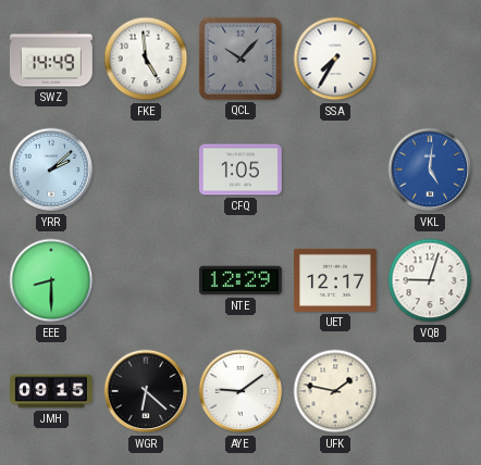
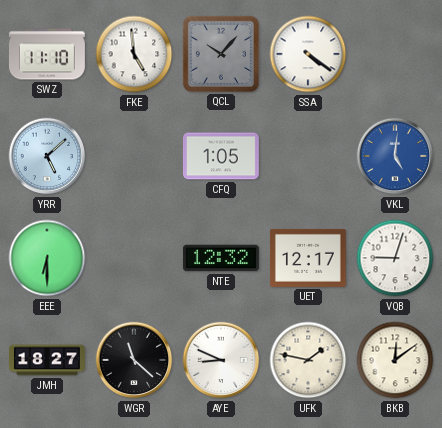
SWZ: 14:49 -> 11:10 (47, 54)
SSA: 7:35 -> 4:21 (308, 54)
YRR: 2:08 -> 5:08 (47, 156)
EEE: 8:30 -> 6:30 (47, 258)
NTE: 12:29 -> 12:32 (221, 258)
JMH: 09:15 -> 18:27 (47, 360)
WGR: 6:22 -> 11:22 (134, 360)
AYE: 9:09 -> 8:49 (221, 360)
BKB: none -> 12:09 (395, 360)
